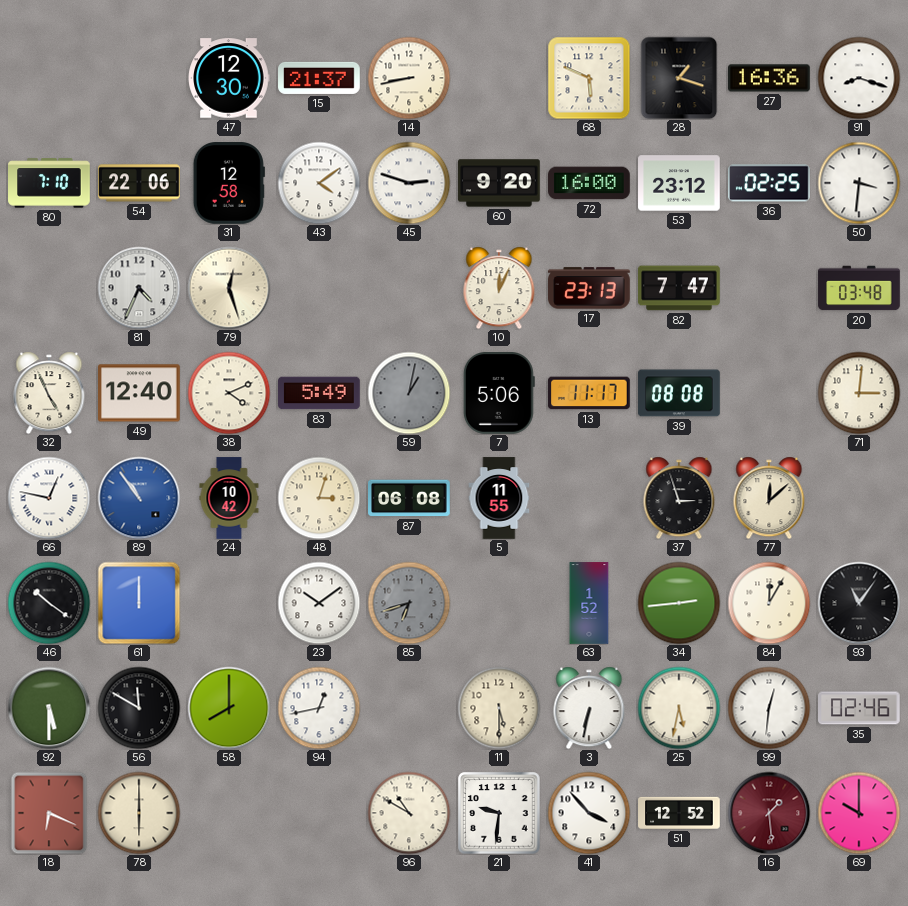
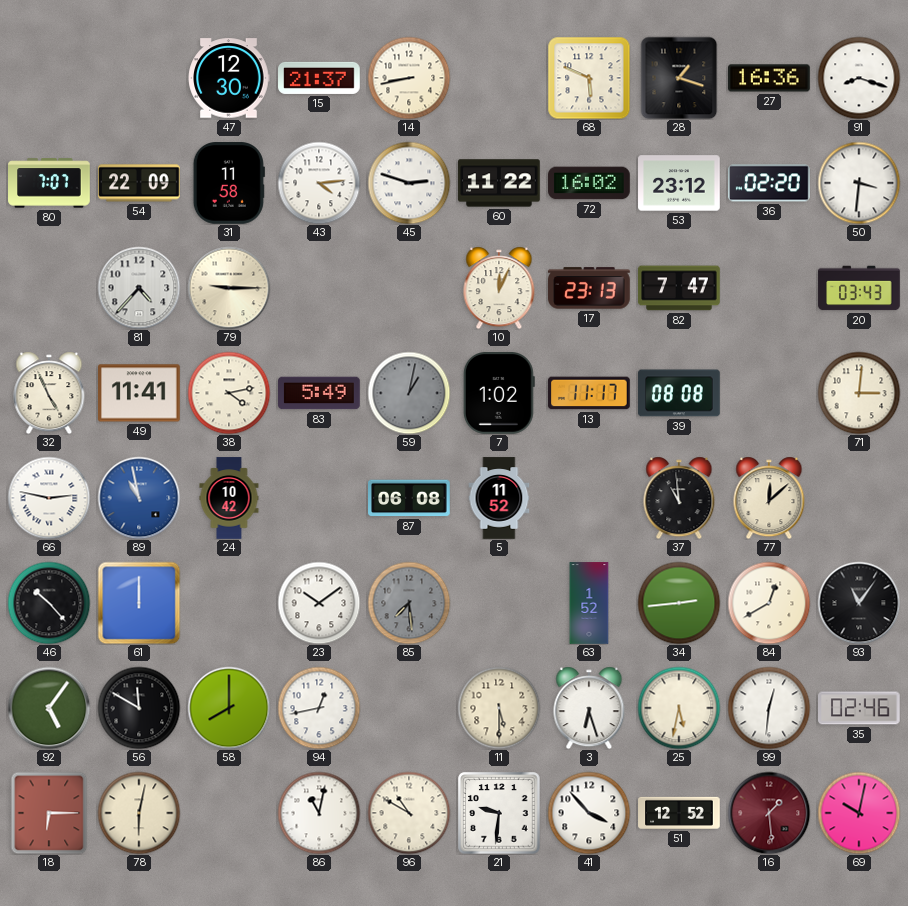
80: 7:10 -> 7:07 (49, 183)
54: 22:06 -> 22:09 (139, 183)
31: 12:58 -> 11:58 (229, 183)
43: 4:09 -> 4:14 (319, 183)
60: 9:20 -> 11:22 (499, 183)
72: 16:00 -> 16:02 (589, 183)
36: 02:25 -> 02:20 (769, 183)
81: 4:34 -> 4:37 (139, 288)
79: 12:27 -> 9:15 (229, 288)
20: 03:48 -> 03:43 (859, 288)
49: 12:40 -> 11:41 (139, 393)
38: 4:11 -> 4:13 (229, 393)
7: 5:06 -> 1:02 (499, 393)
66: 12:47 -> 2:47 (49, 498)
89: 10:54 -> 10:58 (139, 498)
48: 3:03 -> none (319, 498)
5: 11:55 -> 11:52 (499, 498)
37: 2:57 -> 10:59 (679, 498)
46: 10:21 -> 10:23 (49, 603)
85: 6:42 -> 7:29 (409, 603)
84: 12:05 -> 12:40 (769, 603)
92: 5:30 -> 5:06 (49, 708)
3: 6:32 -> 6:27 (589, 708)
18: 6:19 -> 6:15 (49, 813)
78: 6:00 -> 6:02 (139, 813)
86: none -> 11:02 (319, 813)
69: 10:00 -> 10:02 (859, 813)
